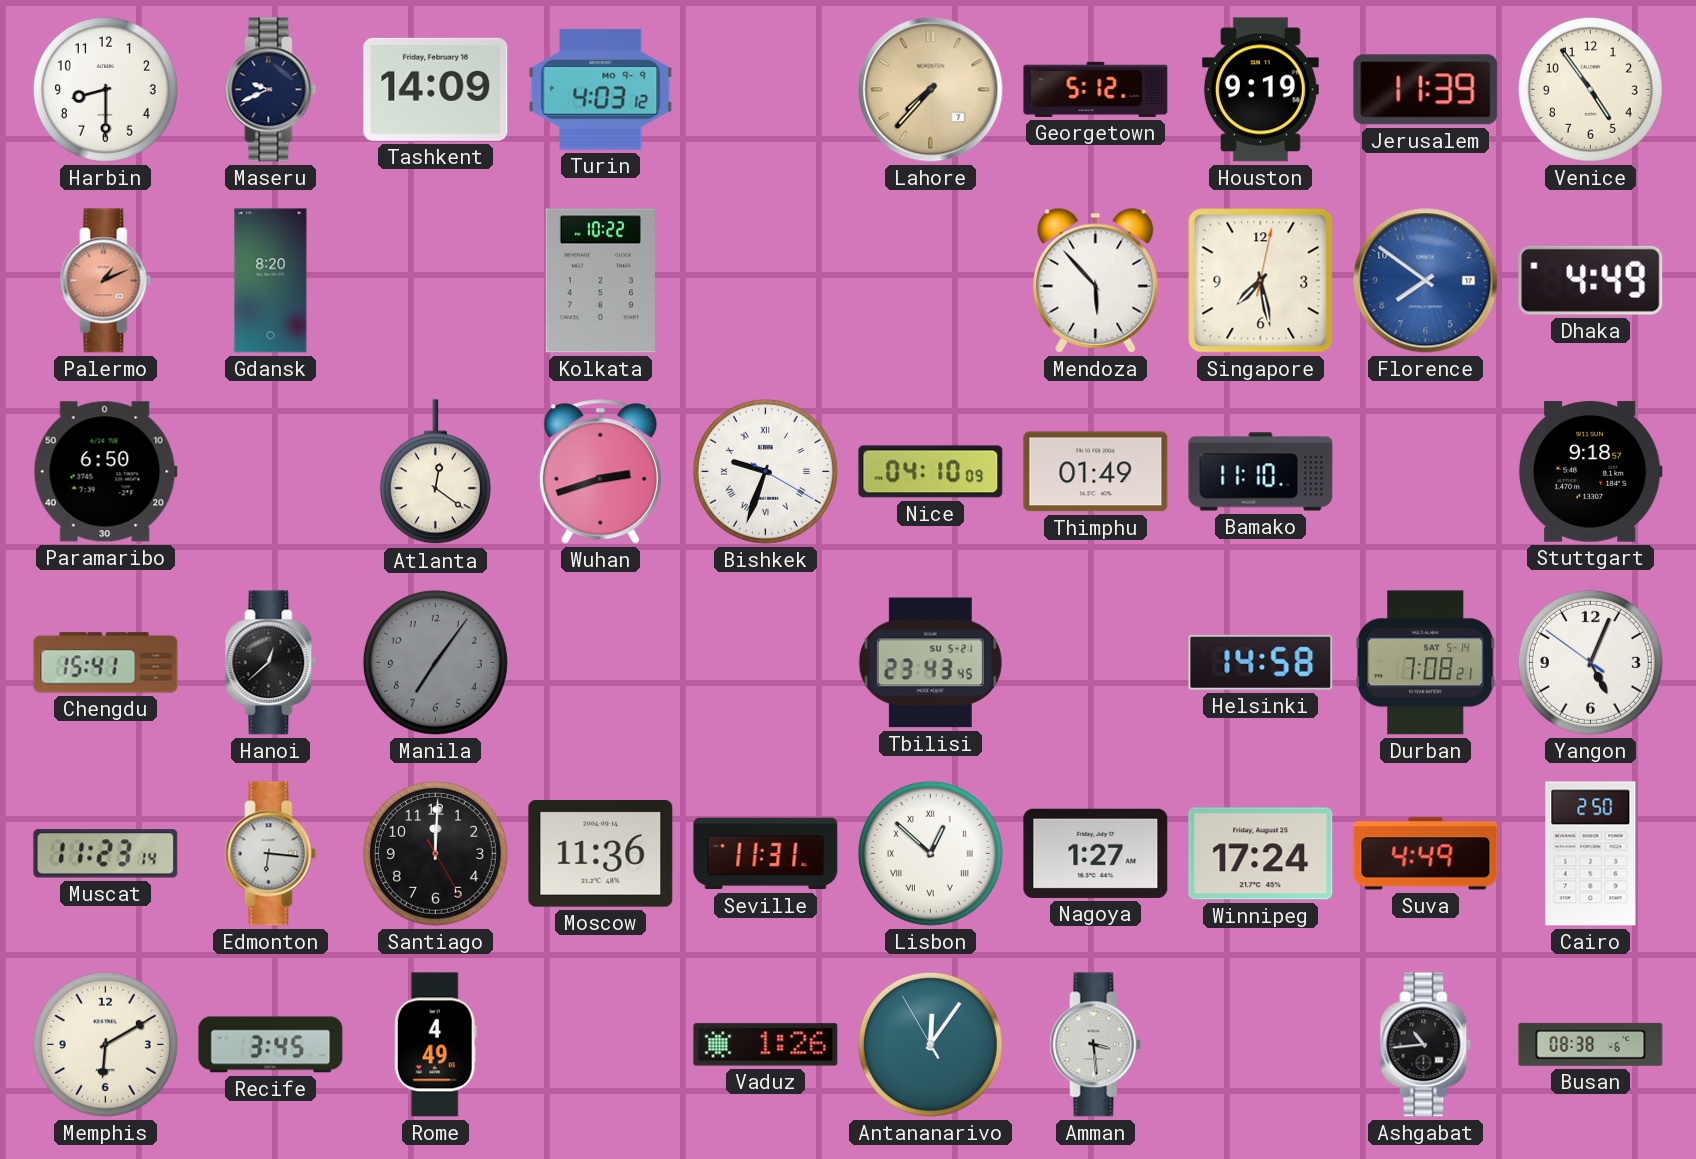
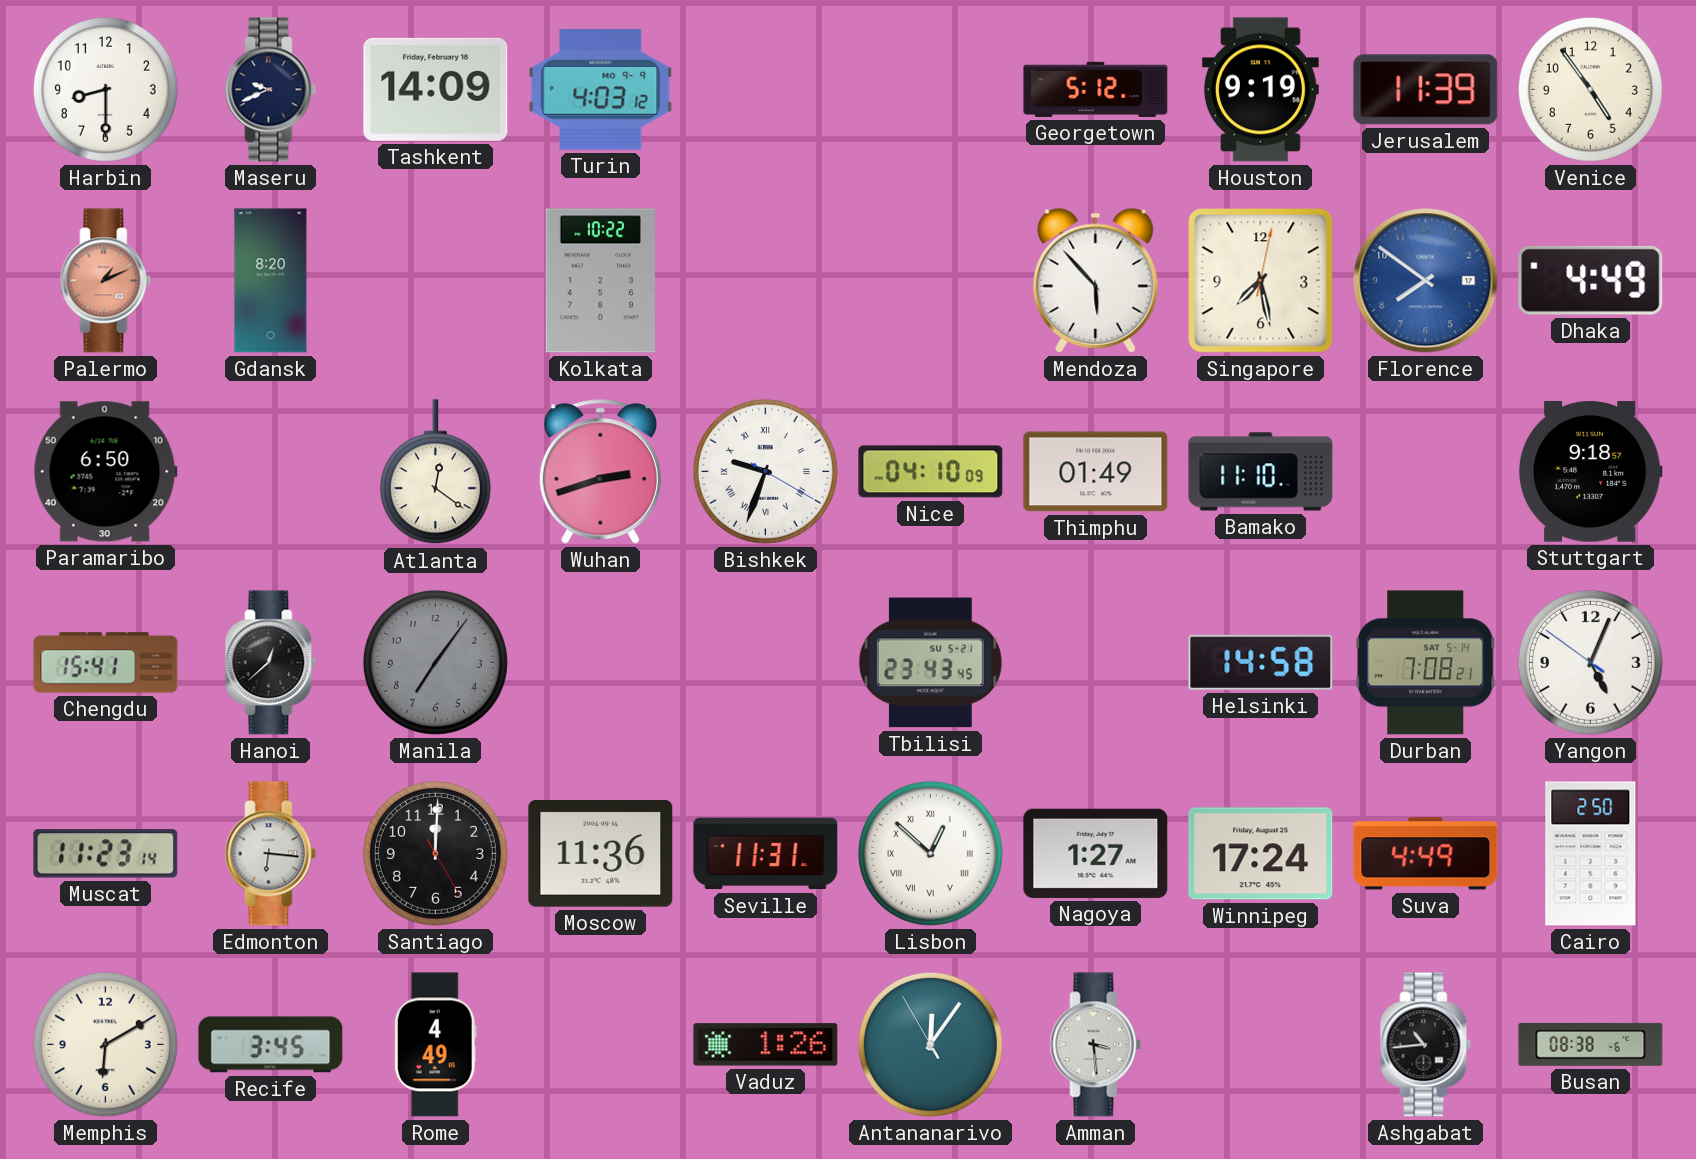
Lahore: 7:37 -> none (931, 90)
